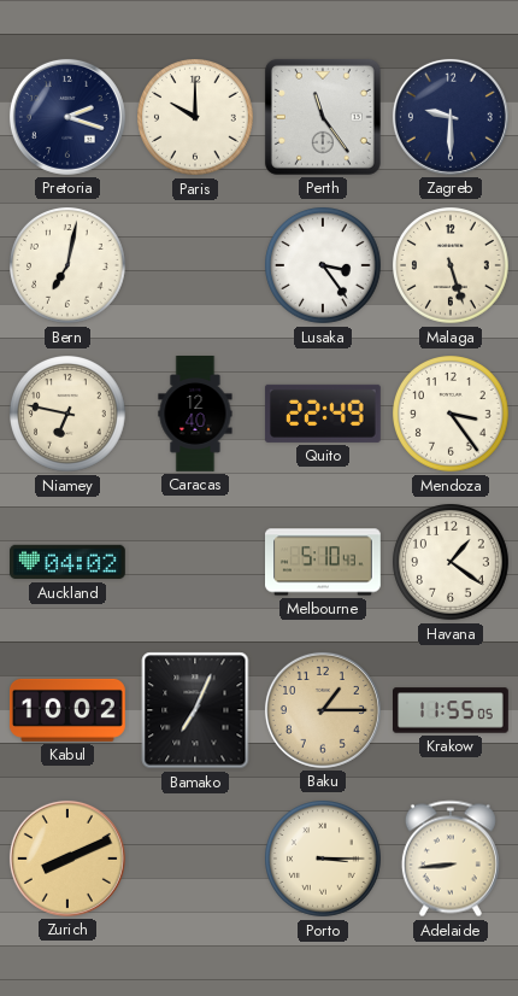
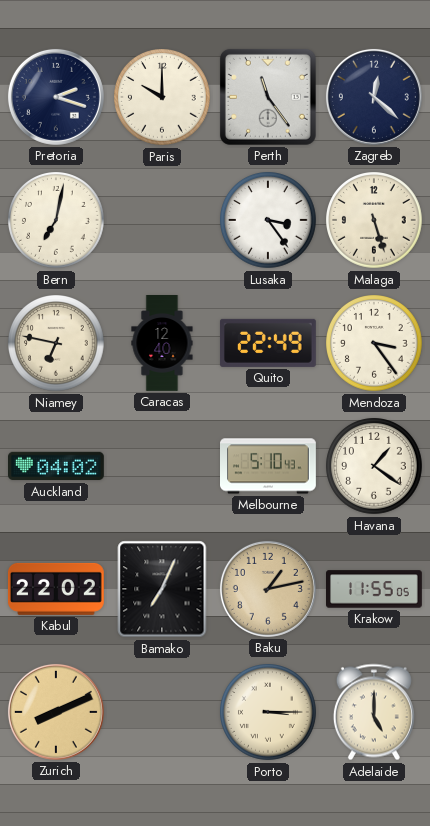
Zagreb: 9:30 -> 12:22 (374, 97)
Kabul: 10:02 -> 22:02 (56, 589)
Baku: 1:15 -> 1:13 (268, 589)
Adelaide: 8:44 -> 5:00 (374, 712)
